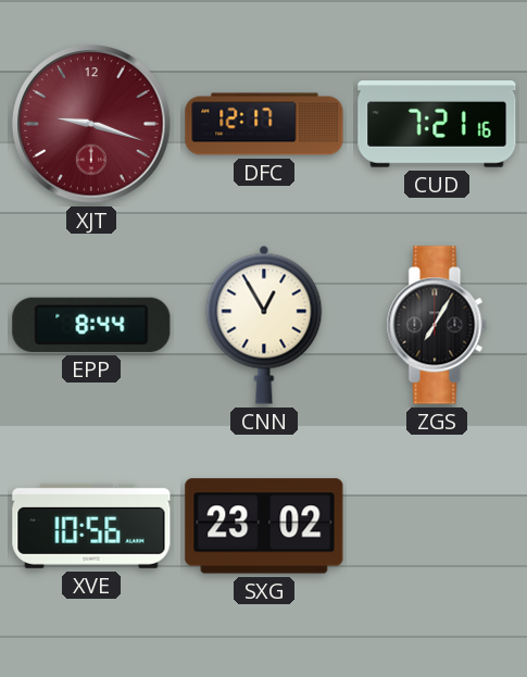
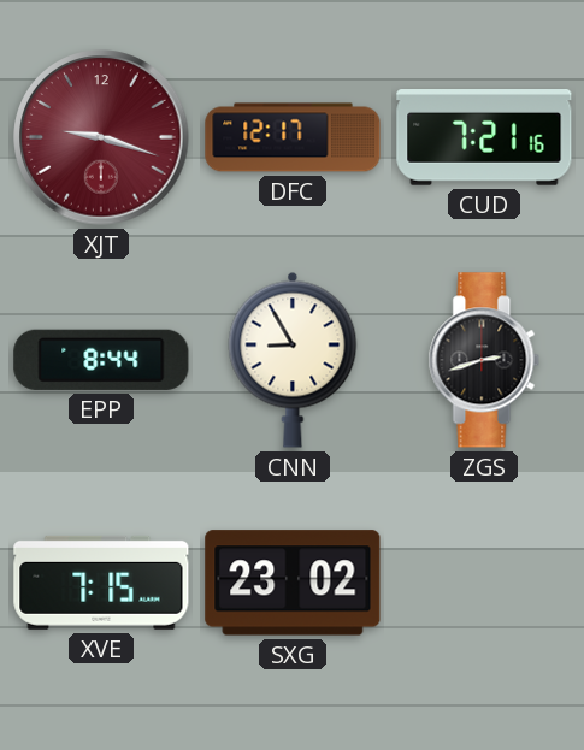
CNN: 12:55 -> 8:55 (293, 360)
ZGS: 7:05 -> 2:42 (484, 360)
XVE: 10:56 -> 7:15 (101, 583)
